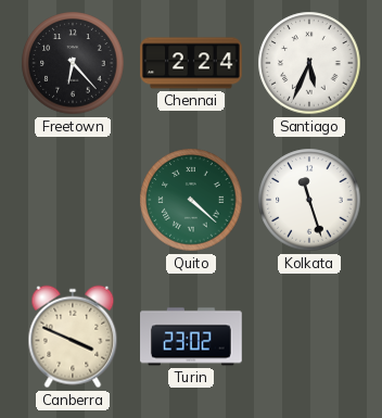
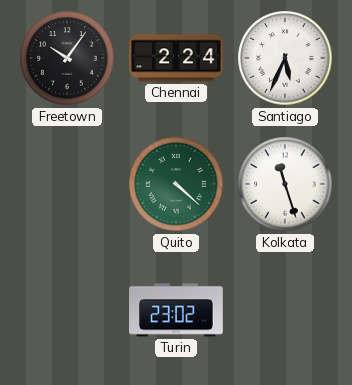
Freetown: 6:23 -> 10:06 (67, 58)
Canberra: 3:49 -> none (73, 337)
